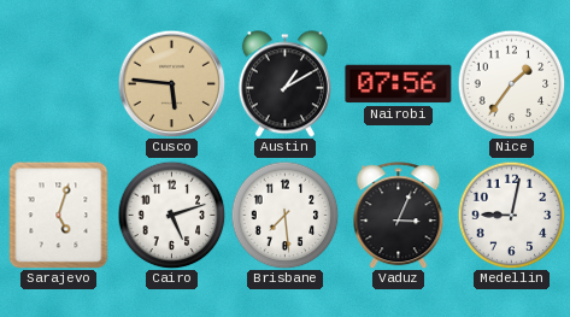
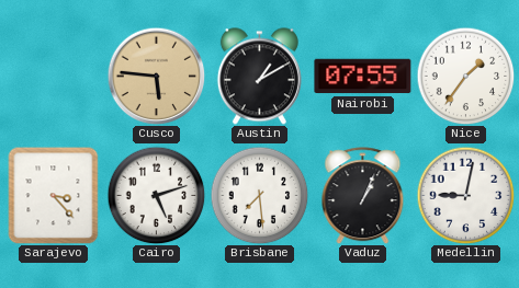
Nairobi: 07:56 -> 07:55 (363, 77)
Sarajevo: 5:03 -> 3:23 (54, 195)
Vaduz: 3:04 -> 1:04 (363, 196)
